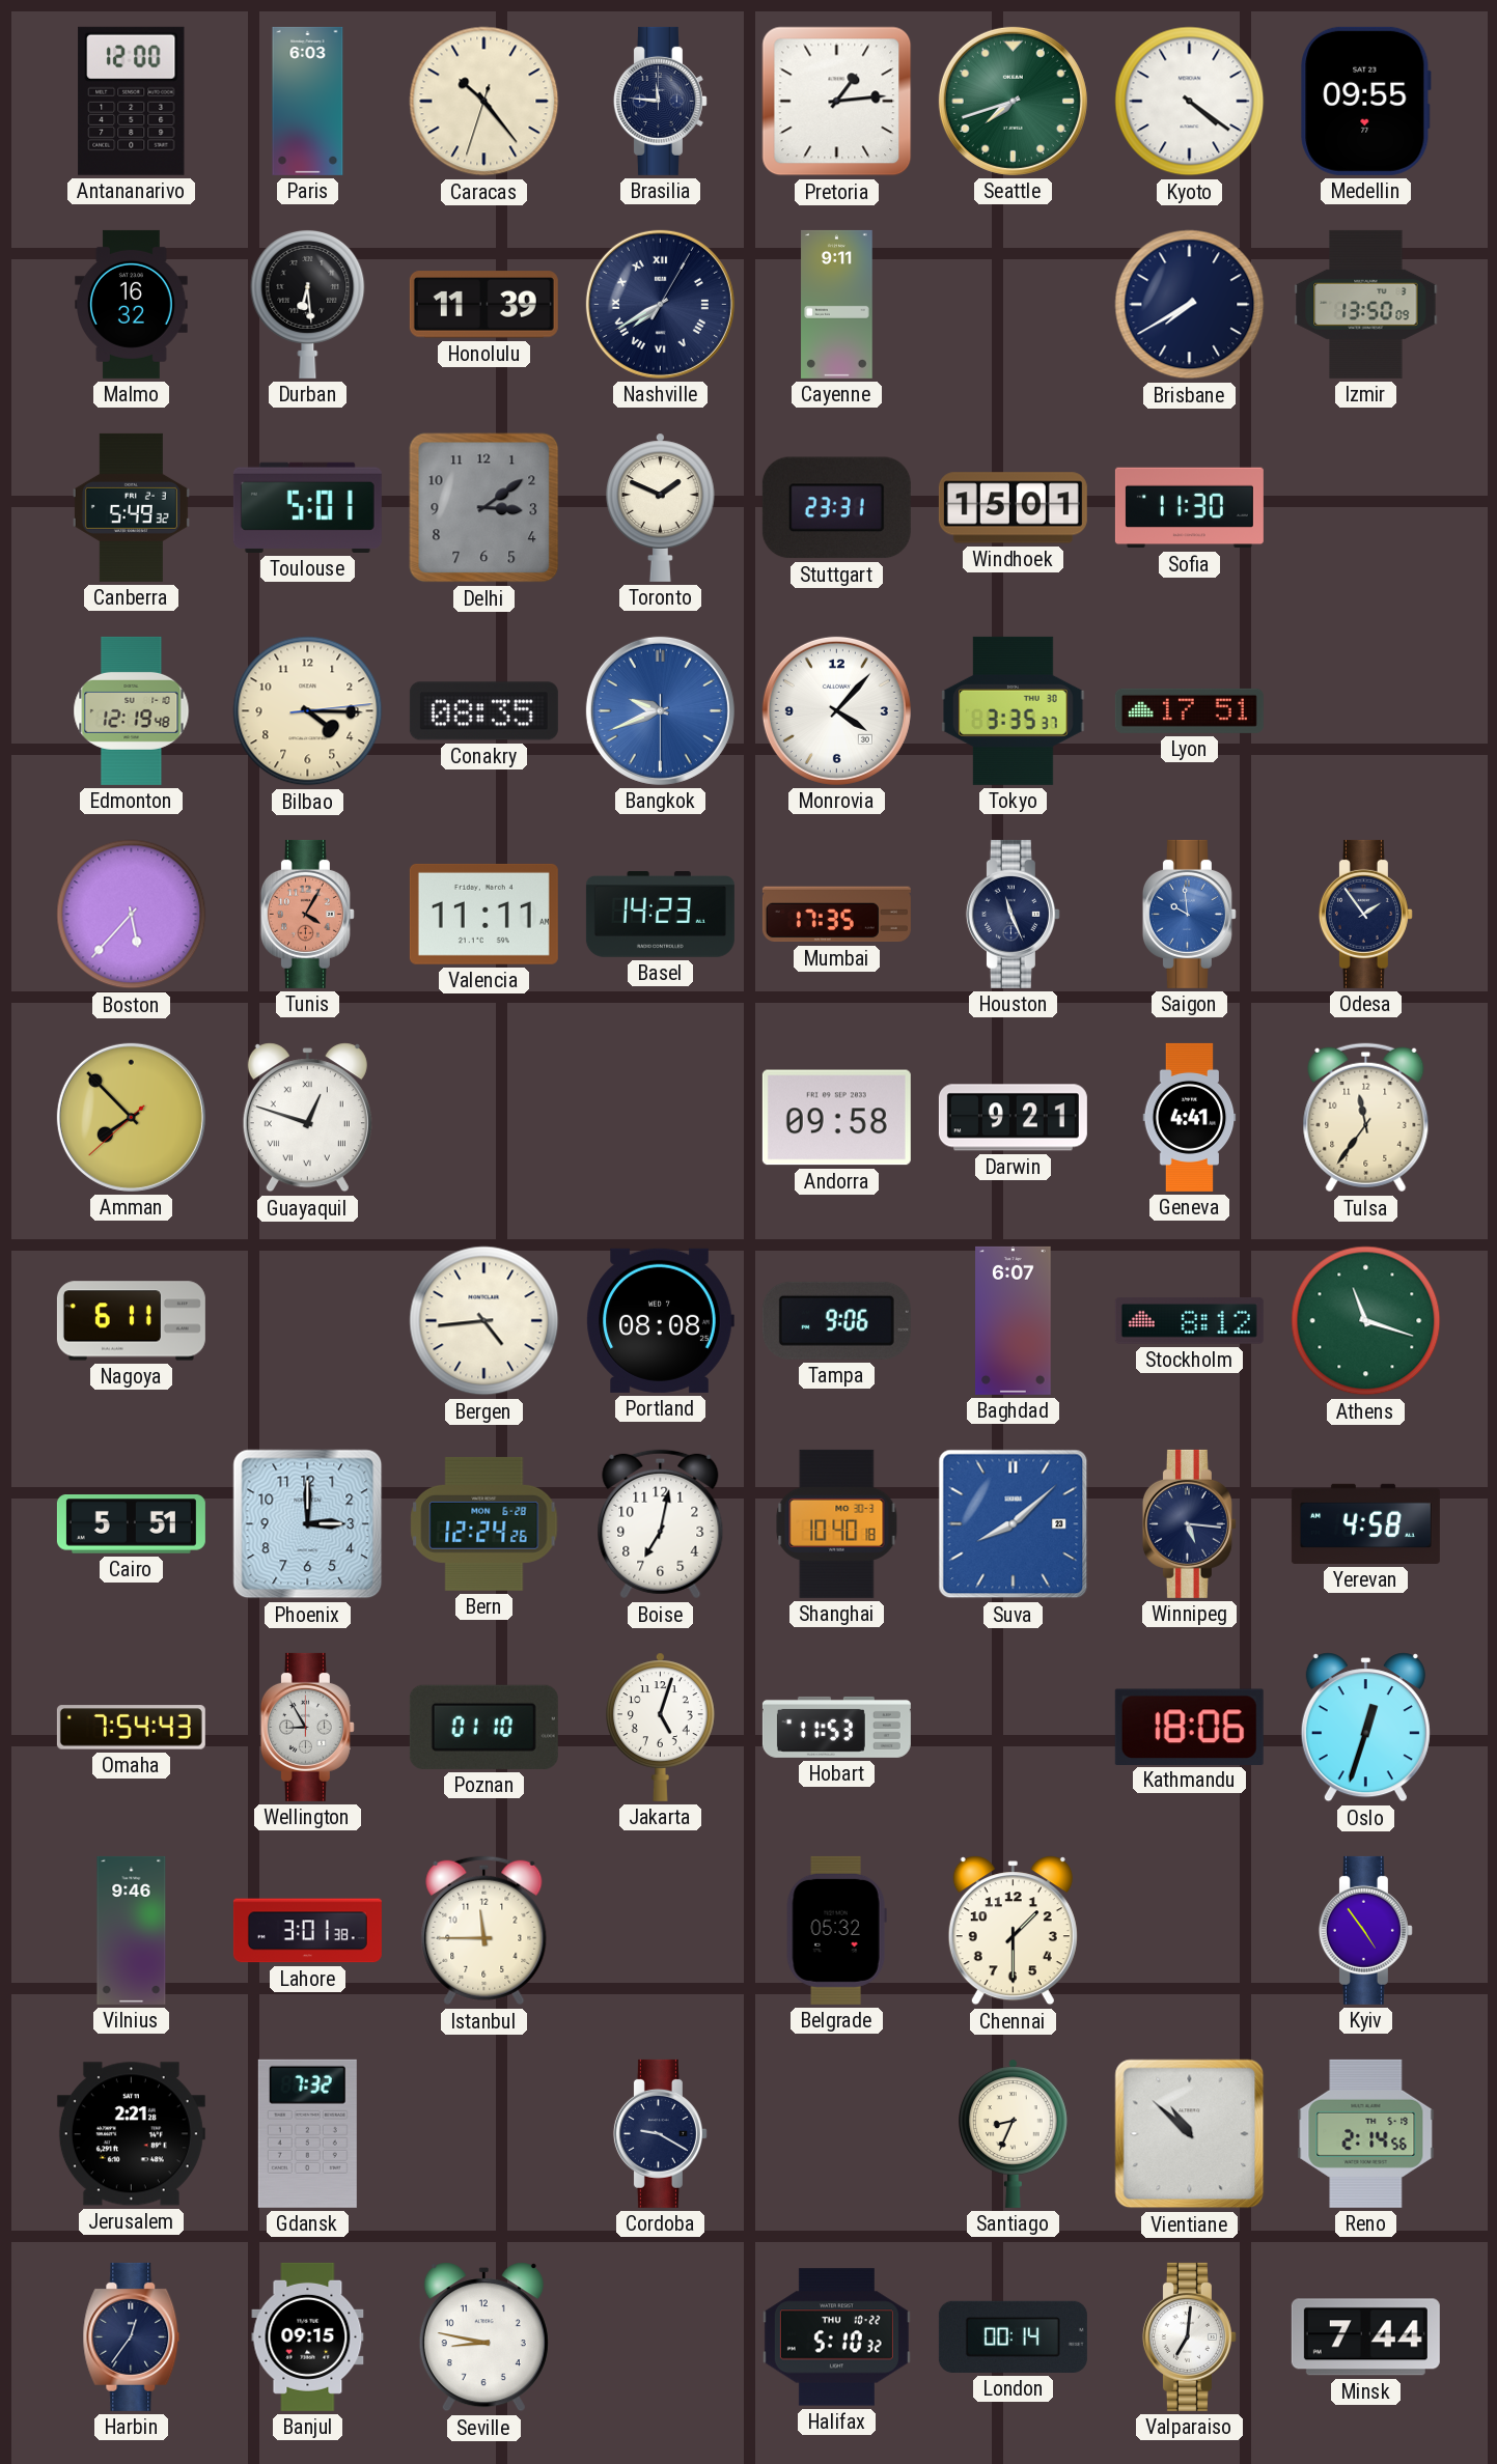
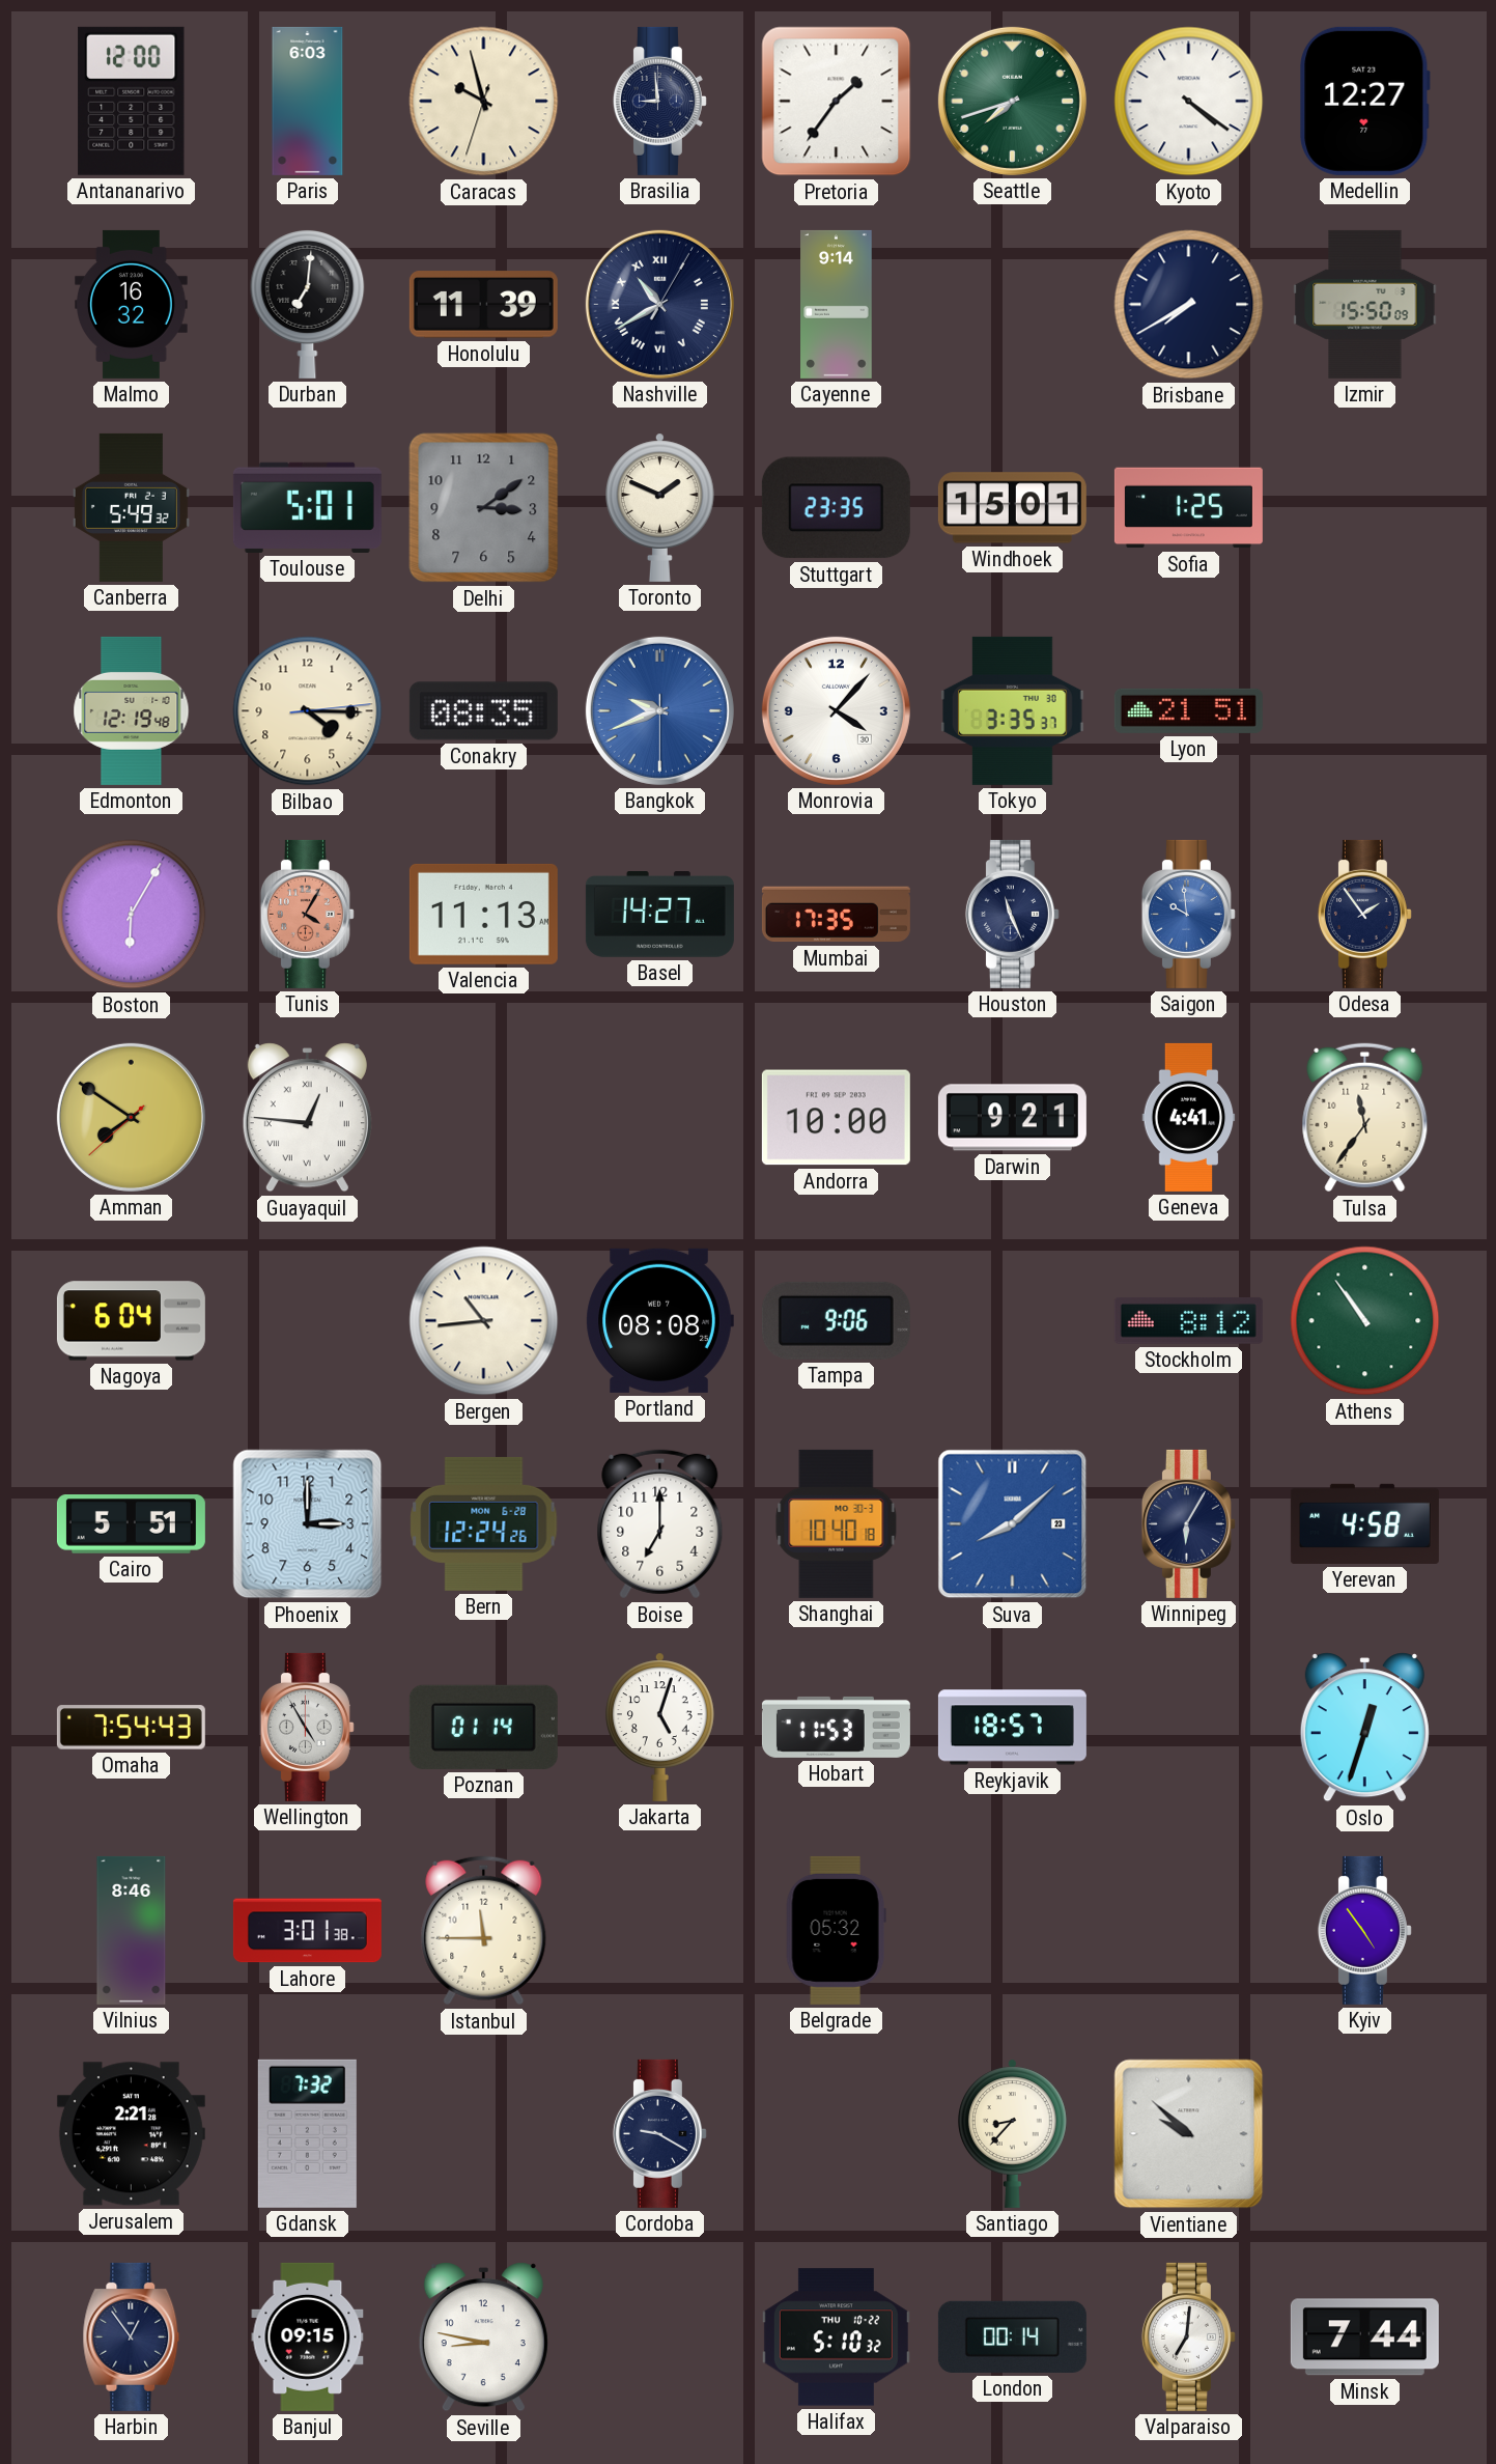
Caracas: 10:23 -> 9:57 (484, 102)
Brasilia: 11:46 -> 8:59 (659, 101)
Pretoria: 1:14 -> 1:36 (837, 102)
Medellin: 09:55 -> 12:27 (1365, 101)
Durban: 6:29 -> 7:01 (308, 304)
Nashville: 7:40 -> 10:40 (659, 304)
Cayenne: 9:11 -> 9:14 (837, 304)
Izmir: 13:50 -> 15:50 (1365, 304)
Stuttgart: 23:31 -> 23:35 (836, 508)
Sofia: 11:30 -> 1:25 (1188, 508)
Lyon: 17:51 -> 21:51 (1188, 710)
Boston: 5:37 -> 6:05 (132, 915)
Valencia: 11:11 -> 11:13 (483, 914)
Basel: 14:23 -> 14:27 (659, 915)
Amman: 7:52 -> 7:50 (131, 1117)
Guayaquil: 12:48 -> 12:46 (307, 1118)
Andorra: 09:58 -> 10:00 (836, 1118)
Nagoya: 6:11 -> 6:04 (131, 1321)
Bergen: 4:44 -> 10:44 (484, 1321)
Baghdad: 6:07 -> none (1014, 1320)
Athens: 11:18 -> 10:54 (1365, 1321)
Boise: 7:02 -> 7:00 (660, 1524)
Winnipeg: 5:16 -> 6:05 (1188, 1523)
Wellington: 8:55 -> 4:55 (307, 1727)
Poznan: 01:10 -> 01:14 (483, 1727)
Reykjavik: none -> 18:57 (1012, 1728)
Kathmandu: 18:06 -> none (1189, 1727)
Vilnius: 9:46 -> 8:46 (132, 1930)
Chennai: 1:30 -> none (1013, 1931)
Santiago: 8:34 -> 8:37 (1013, 2133)
Vientiane: 10:52 -> 9:52 (1189, 2134)
Reno: 2:14 -> none (1366, 2133)
Harbin: 12:36 -> 12:54 (132, 2336)
